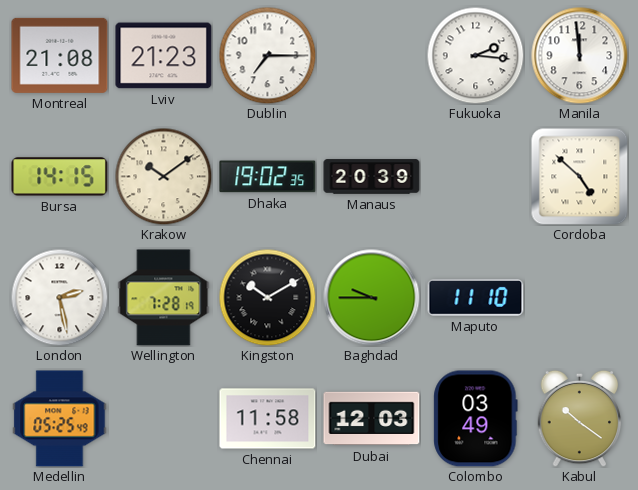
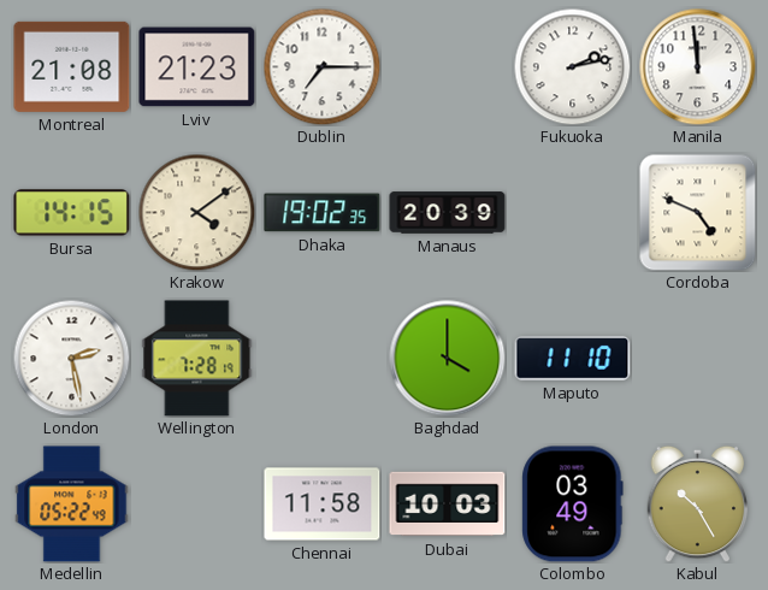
Fukuoka: 2:16 -> 2:13 (572, 66)
Krakow: 10:09 -> 4:09 (196, 212)
Cordoba: 4:52 -> 4:49 (698, 213)
Kingston: 10:10 -> none (267, 297)
Baghdad: 9:45 -> 4:00 (448, 359)
Medellin: 05:25 -> 05:22 (72, 505)
Dubai: 12:03 -> 10:03 (448, 505)
Kabul: 10:21 -> 10:25 (698, 503)
